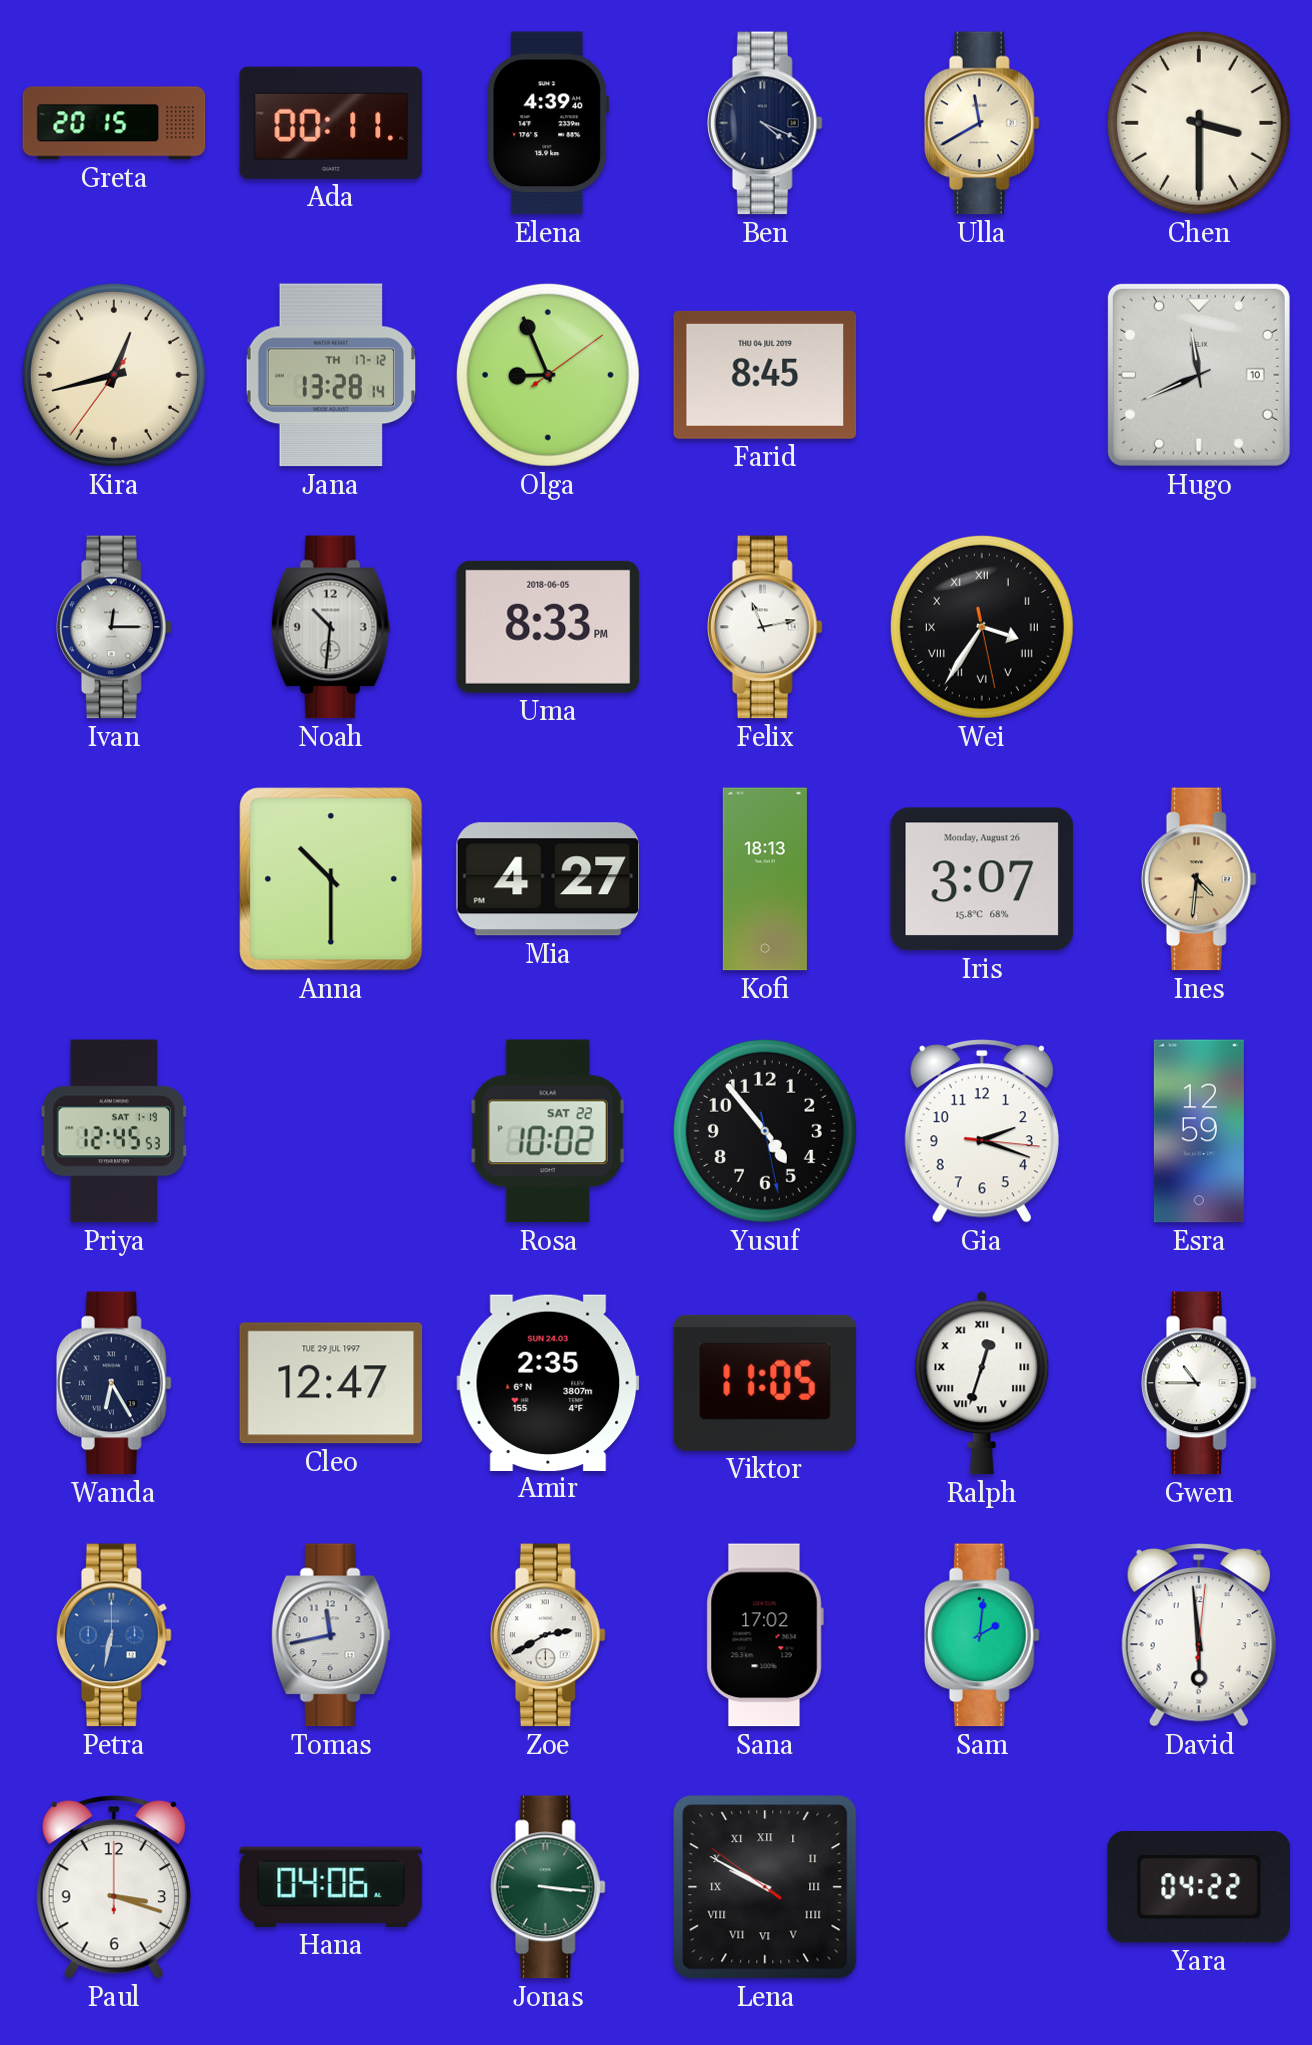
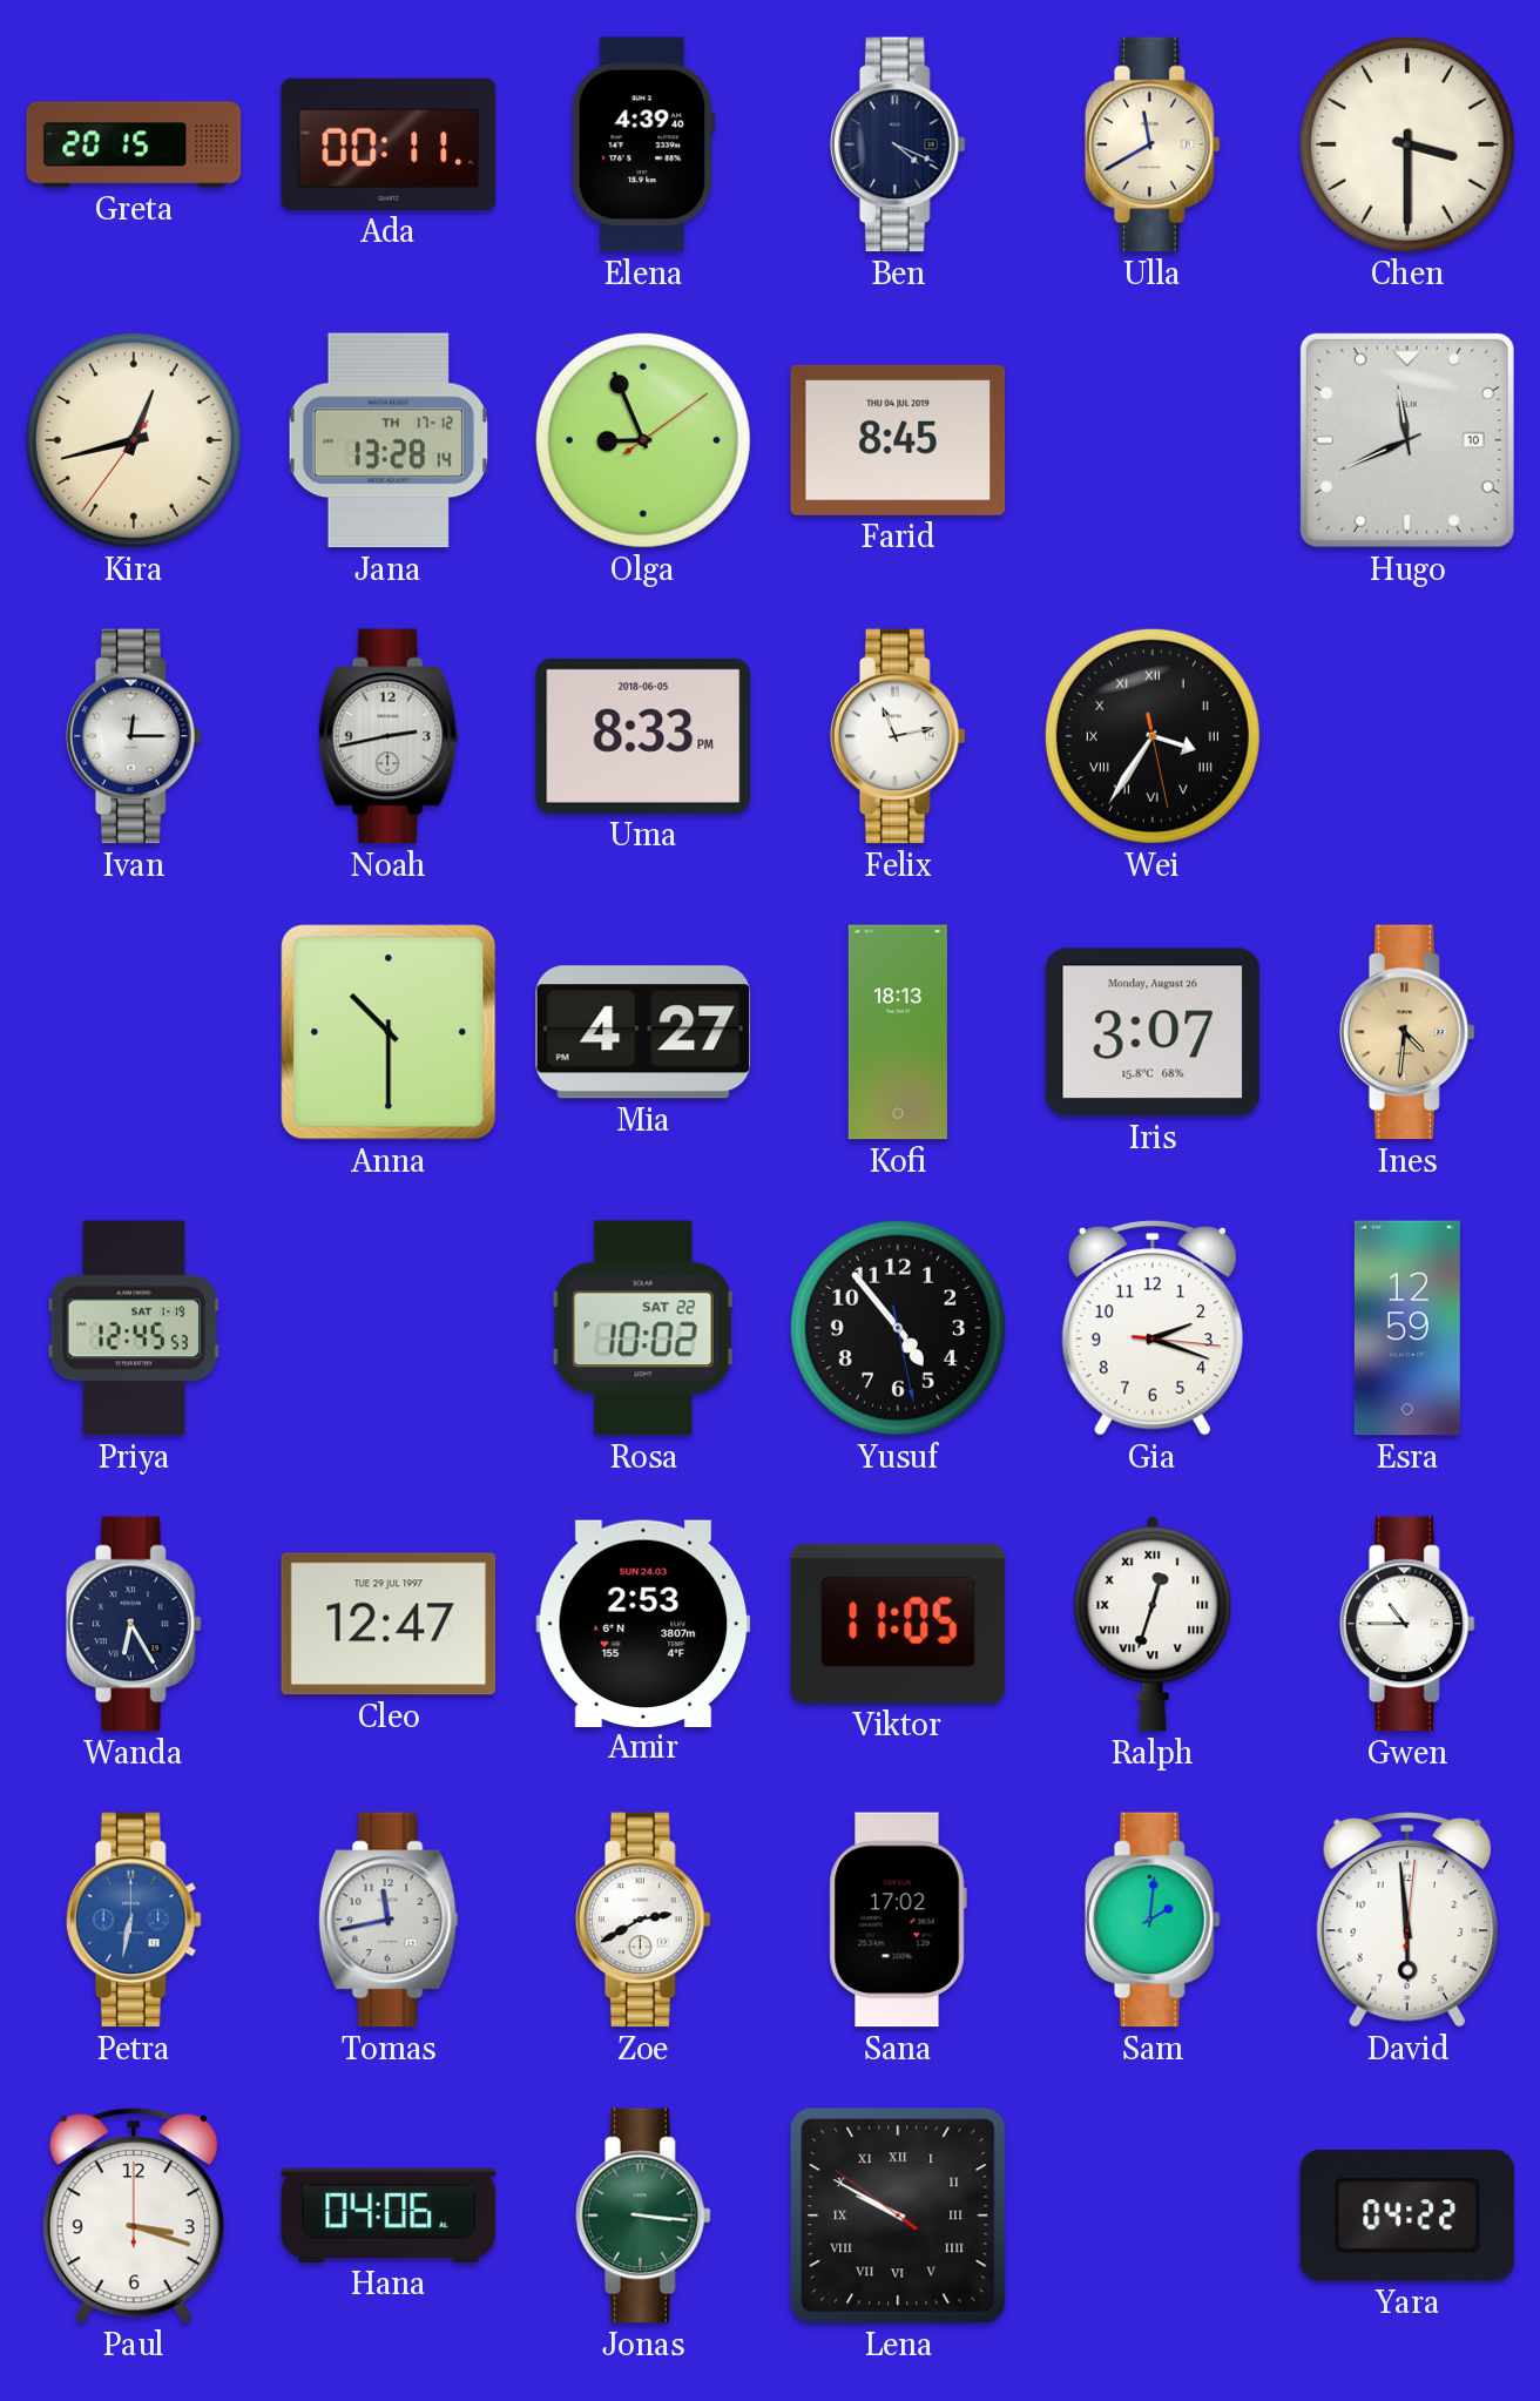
Noah: 10:31 -> 2:43 (389, 736)
Amir: 2:35 -> 2:53 (643, 1623)
